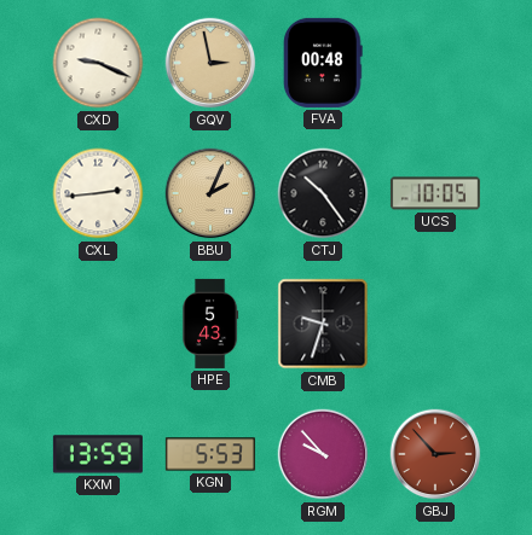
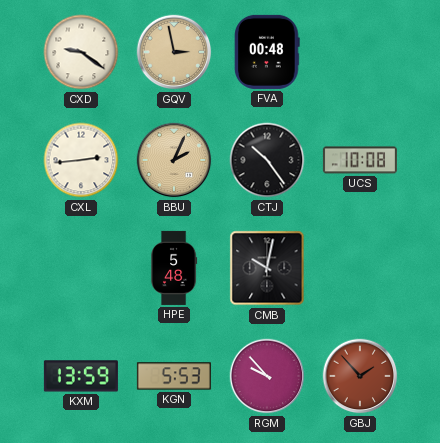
CXD: 9:19 -> 9:21 (81, 52)
UCS: 10:05 -> 10:08 (360, 160)
HPE: 5:43 -> 5:48 (174, 268)
CMB: 9:33 -> 10:02 (267, 268)
GBJ: 2:53 -> 1:53 (360, 376)
